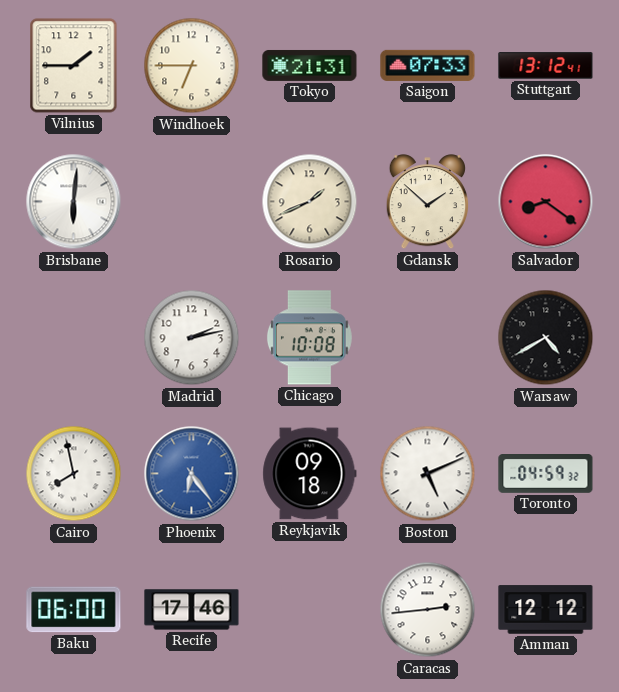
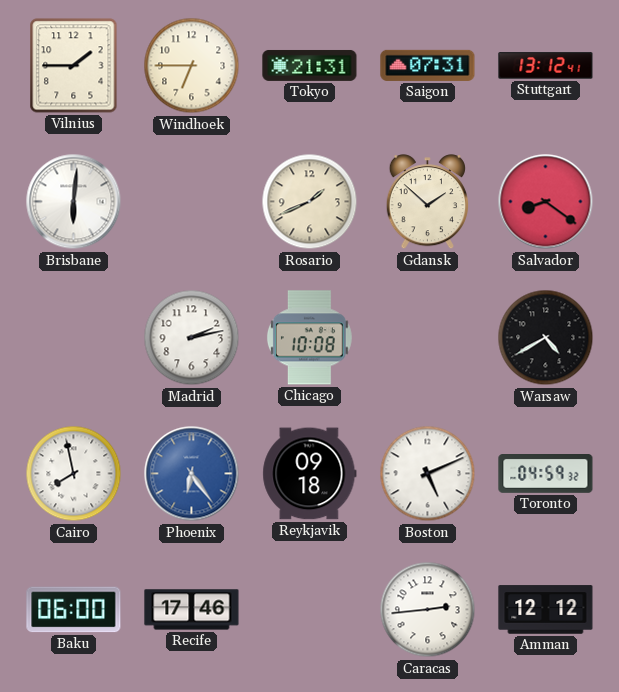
Saigon: 07:33 -> 07:31 (428, 65)
